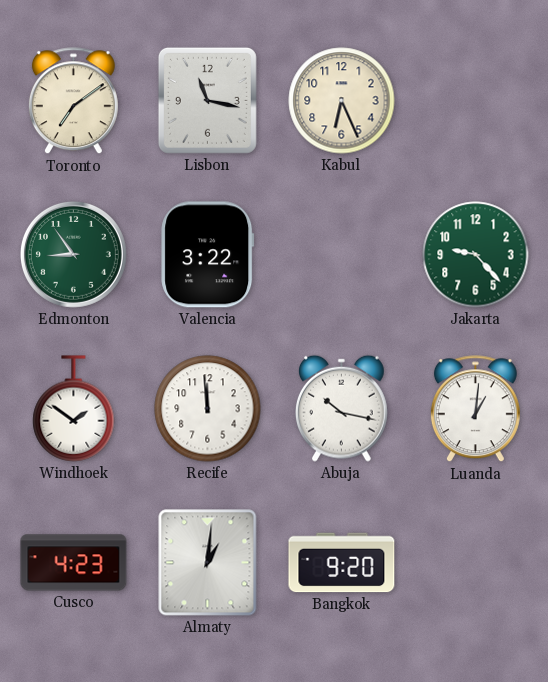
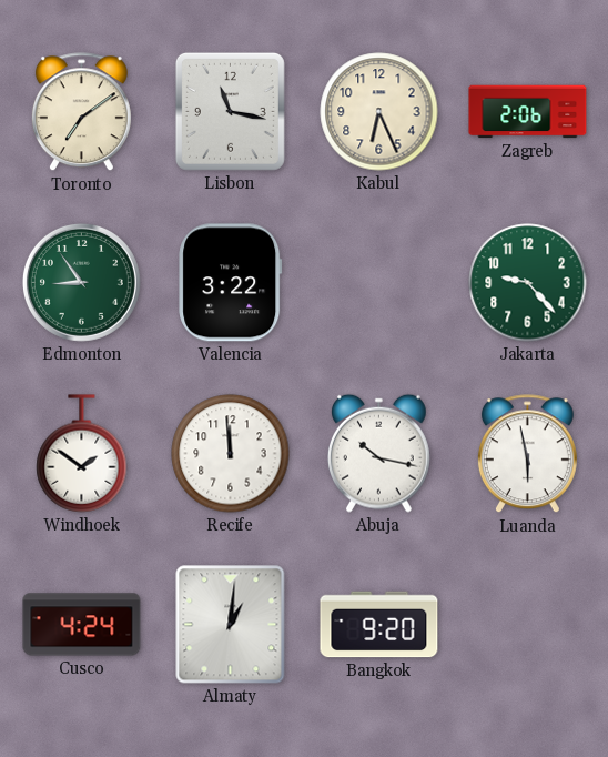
Zagreb: none -> 2:06 (528, 112)
Luanda: 1:01 -> 5:58 (527, 454)
Cusco: 4:23 -> 4:24 (82, 625)
